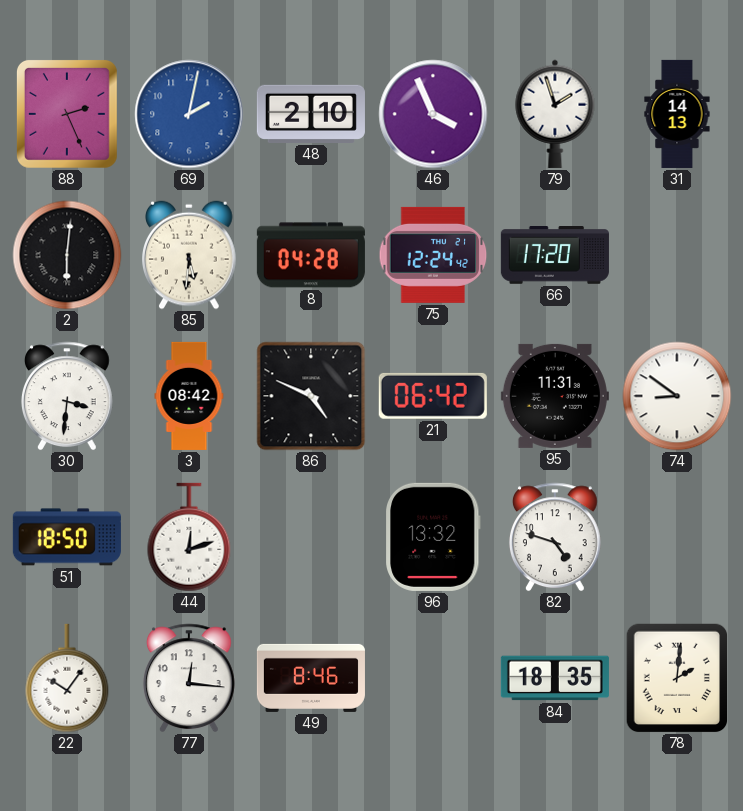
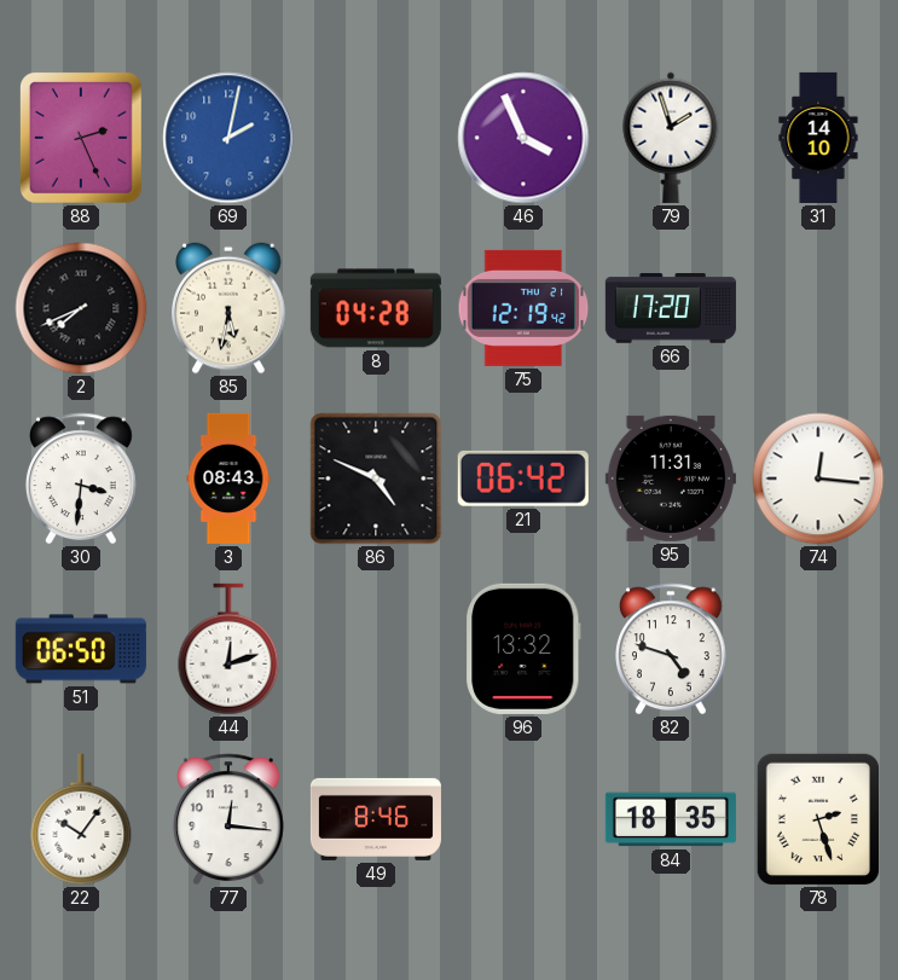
48: 2:10 -> none (311, 114)
31: 14:13 -> 14:10 (818, 138)
2: 6:01 -> 7:41 (81, 308)
85: 5:31 -> 5:32 (228, 308)
75: 12:24 -> 12:19 (523, 308)
3: 08:42 -> 08:43 (228, 479)
74: 8:51 -> 12:16 (818, 479)
51: 18:50 -> 06:50 (81, 649)
78: 2:01 -> 2:27 (818, 819)
